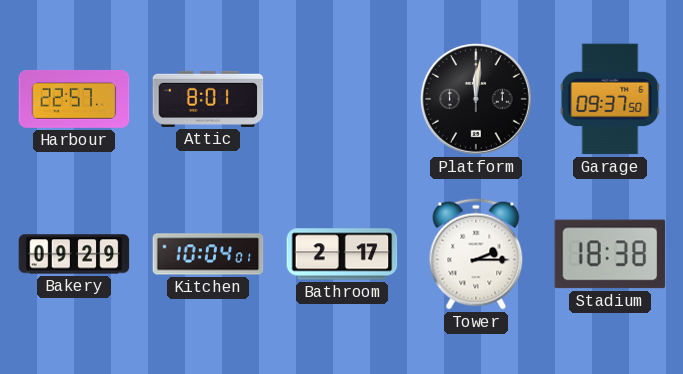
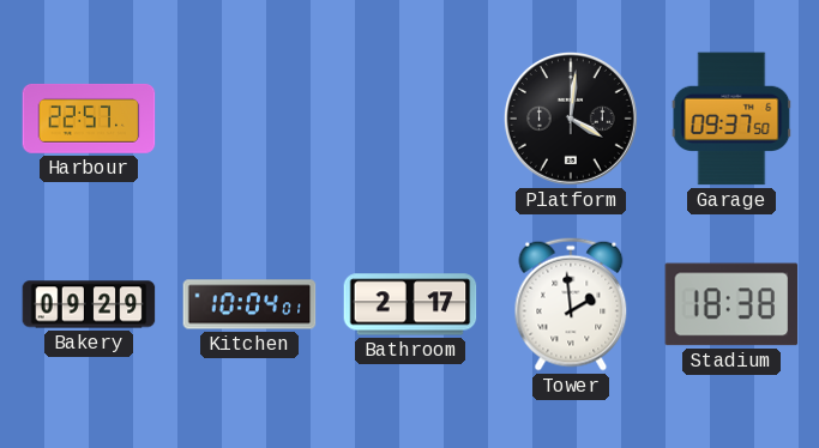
Attic: 8:01 -> none (208, 99)
Platform: 12:01 -> 4:01 (571, 119)
Tower: 2:15 -> 1:59 (571, 304)
